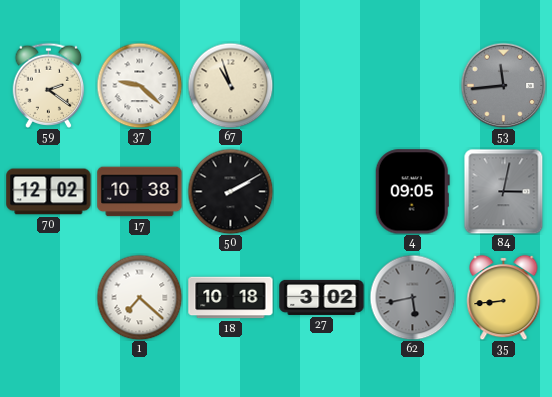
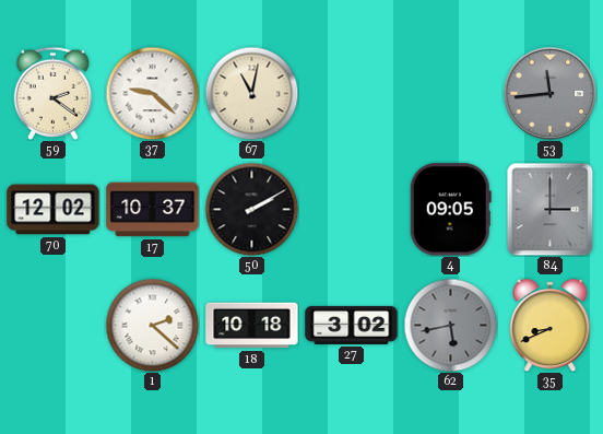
67: 10:57 -> 11:02 (251, 93)
17: 10:38 -> 10:37 (153, 210)
84: 3:02 -> 3:00 (551, 209)
1: 7:22 -> 2:22 (152, 325)
35: 8:44 -> 8:41 (551, 325)
